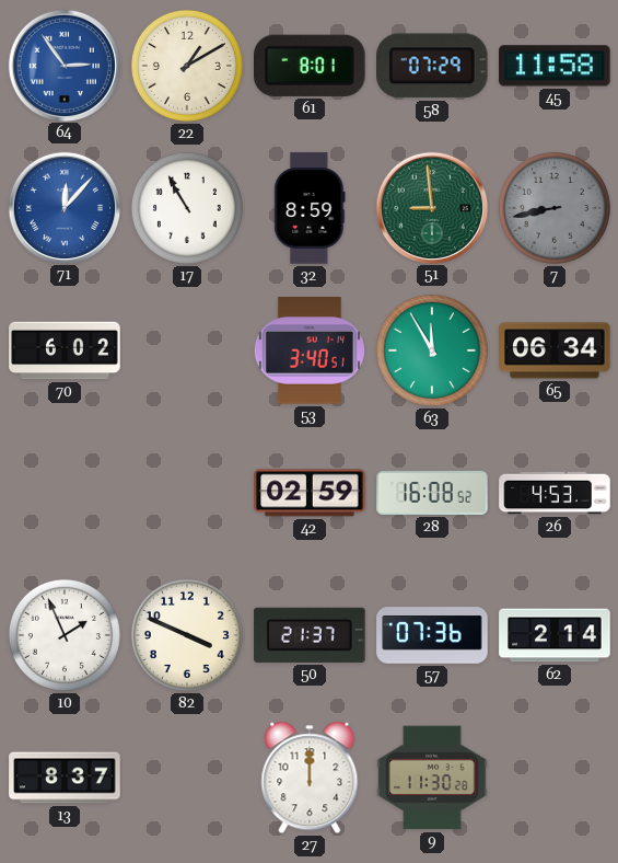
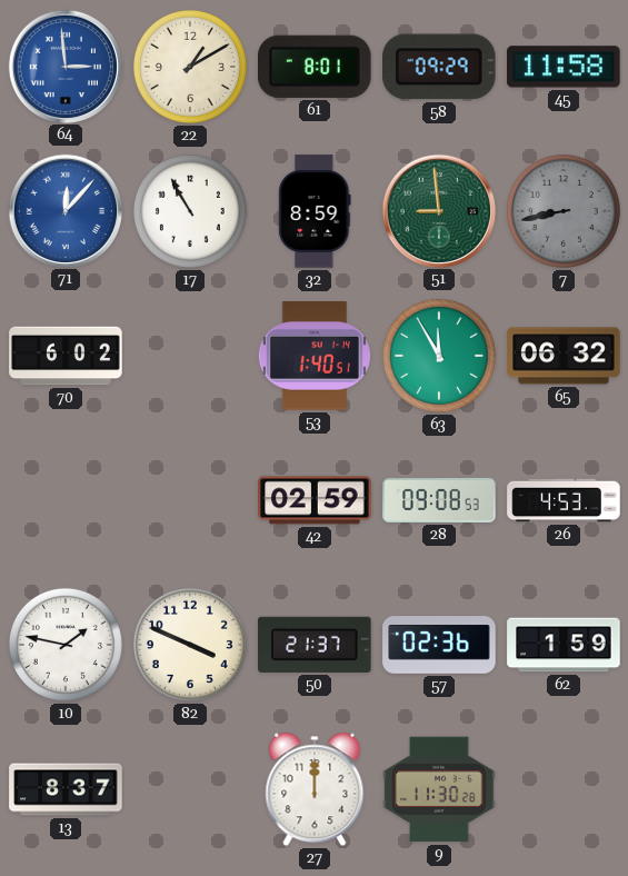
64: 2:54 -> 2:59 (64, 66)
58: 07:29 -> 09:29 (440, 67)
53: 3:40 -> 1:40 (315, 356)
65: 06:34 -> 06:32 (564, 356)
28: 16:08 -> 09:08 (439, 500)
10: 1:56 -> 1:47 (66, 645)
57: 07:36 -> 02:36 (439, 645)
62: 2:14 -> 1:59 (564, 645)
